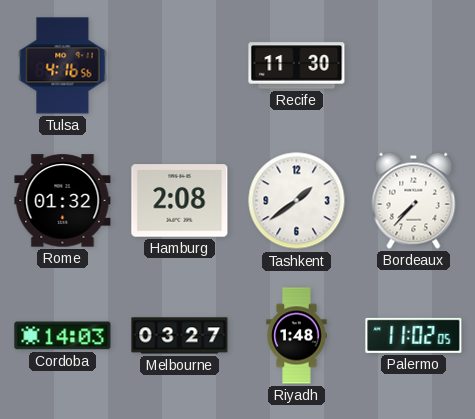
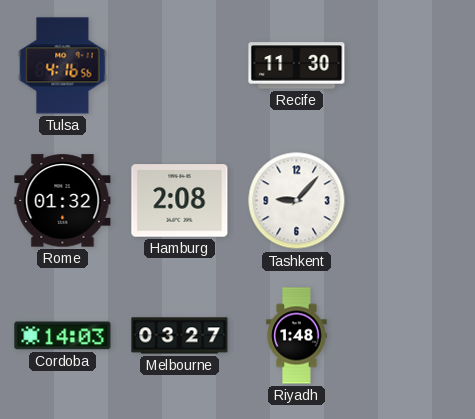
Tashkent: 1:39 -> 9:07 (297, 201)
Bordeaux: 7:37 -> none (414, 200)
Palermo: 11:02 -> none (414, 335)
